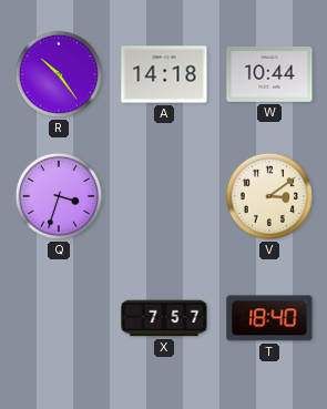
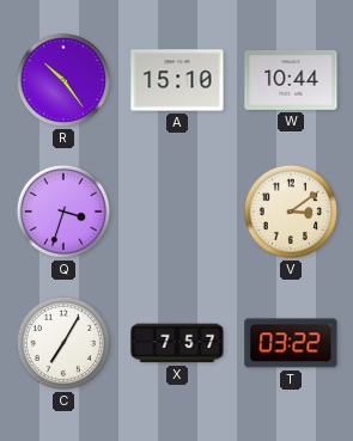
A: 14:18 -> 15:10 (177, 80)
C: none -> 7:05 (63, 343)
T: 18:40 -> 03:22 (291, 343)
